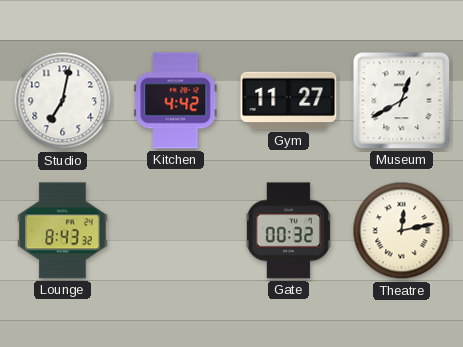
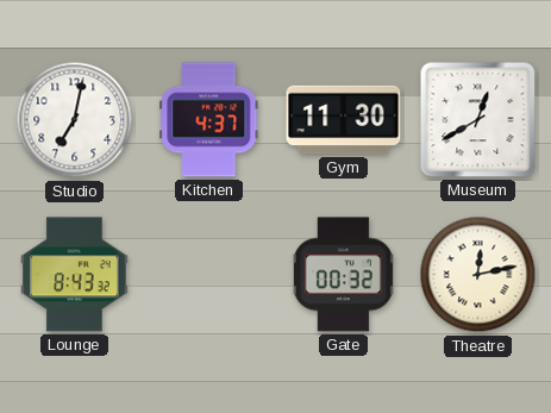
Kitchen: 4:42 -> 4:37 (209, 120)
Gym: 11:27 -> 11:30 (344, 120)
